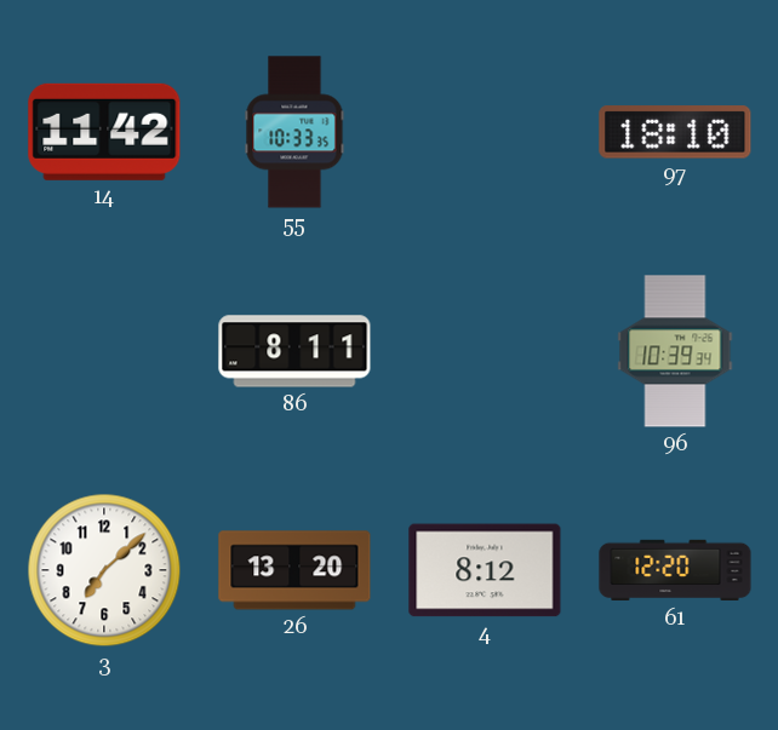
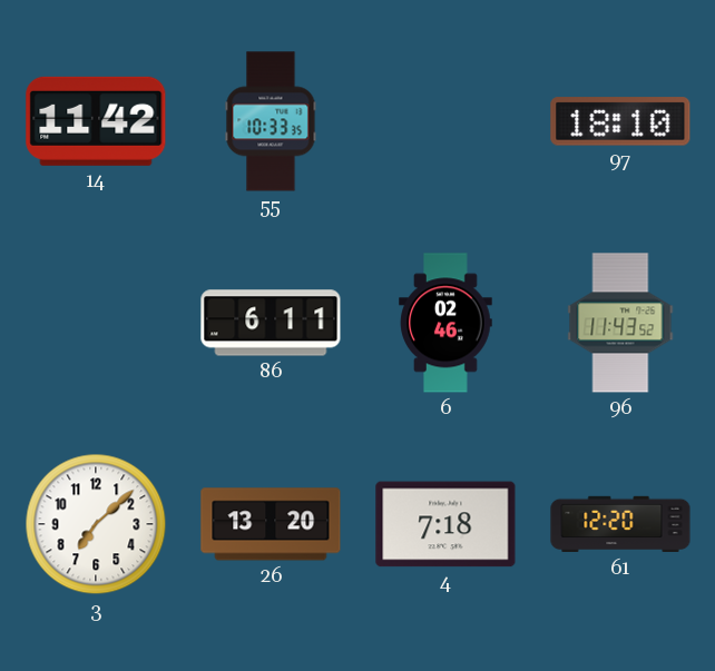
86: 8:11 -> 6:11 (271, 323)
6: none -> 02:46 (445, 323)
96: 10:39 -> 11:43 (620, 323)
4: 8:12 -> 7:18 (445, 524)
